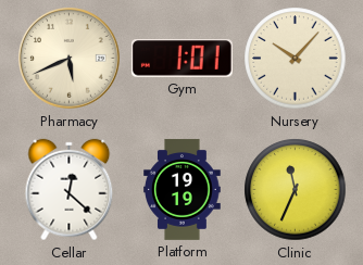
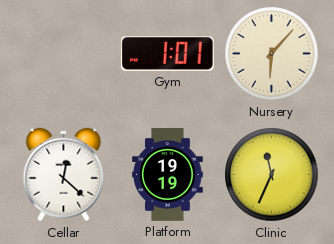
Pharmacy: 5:41 -> none (70, 59)
Nursery: 10:07 -> 6:07 (272, 54)
